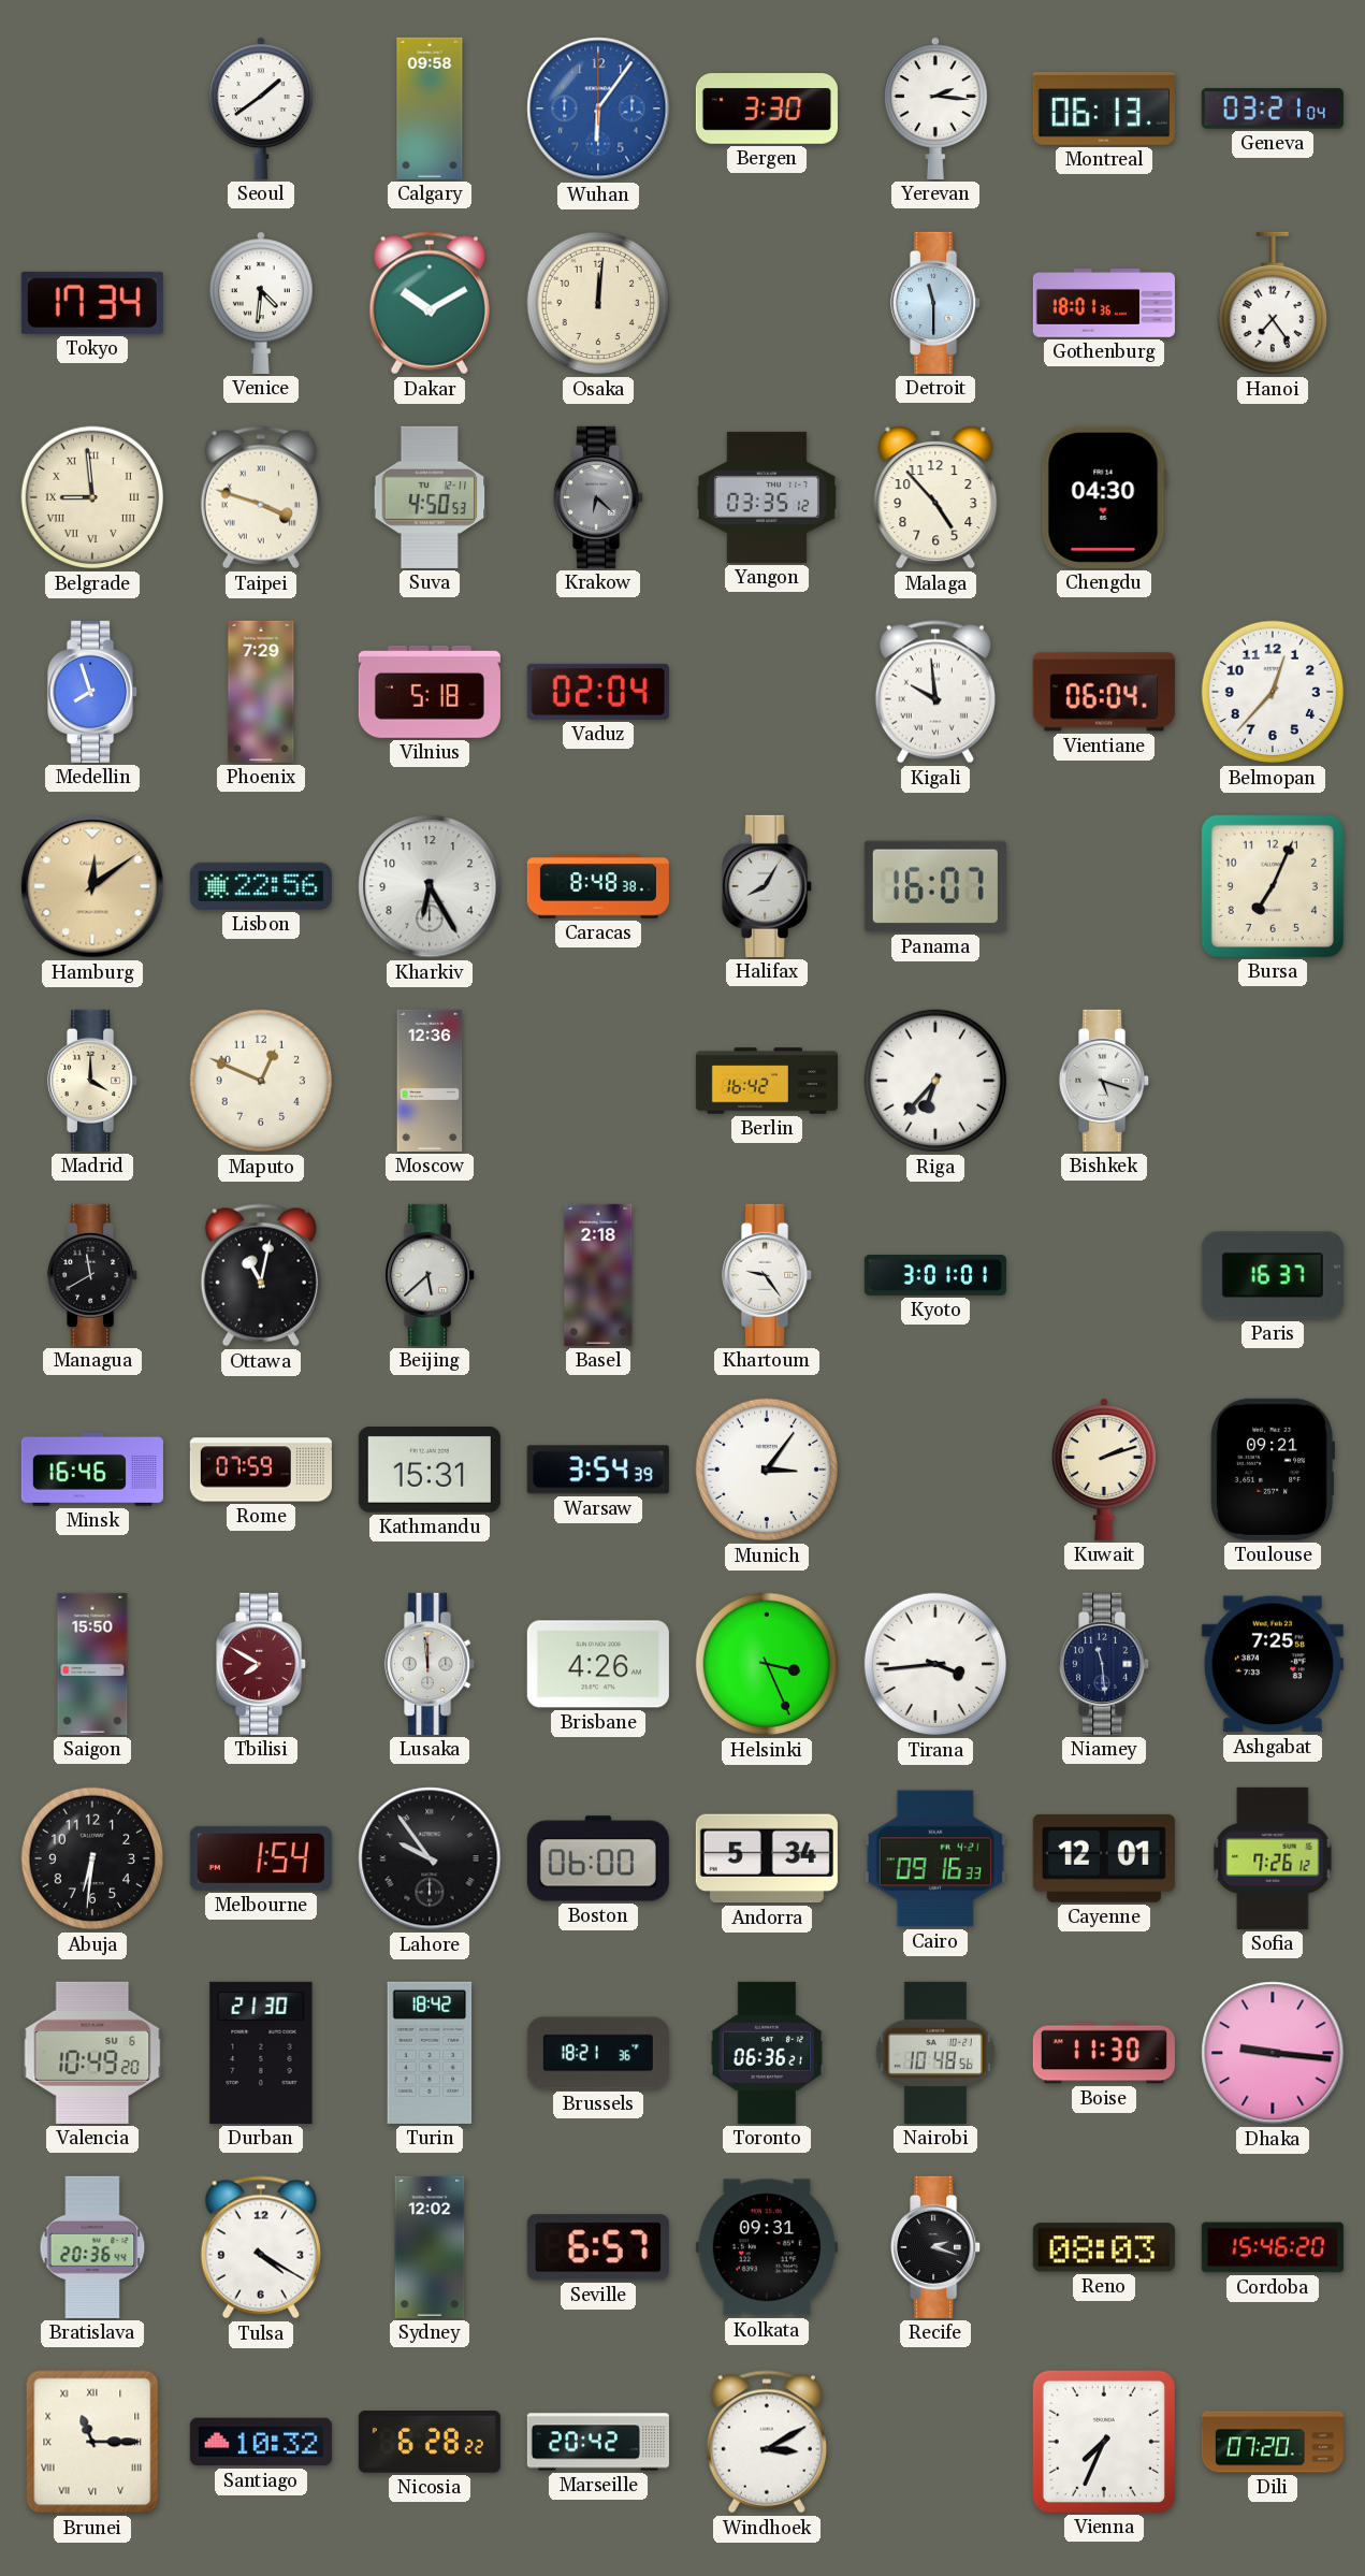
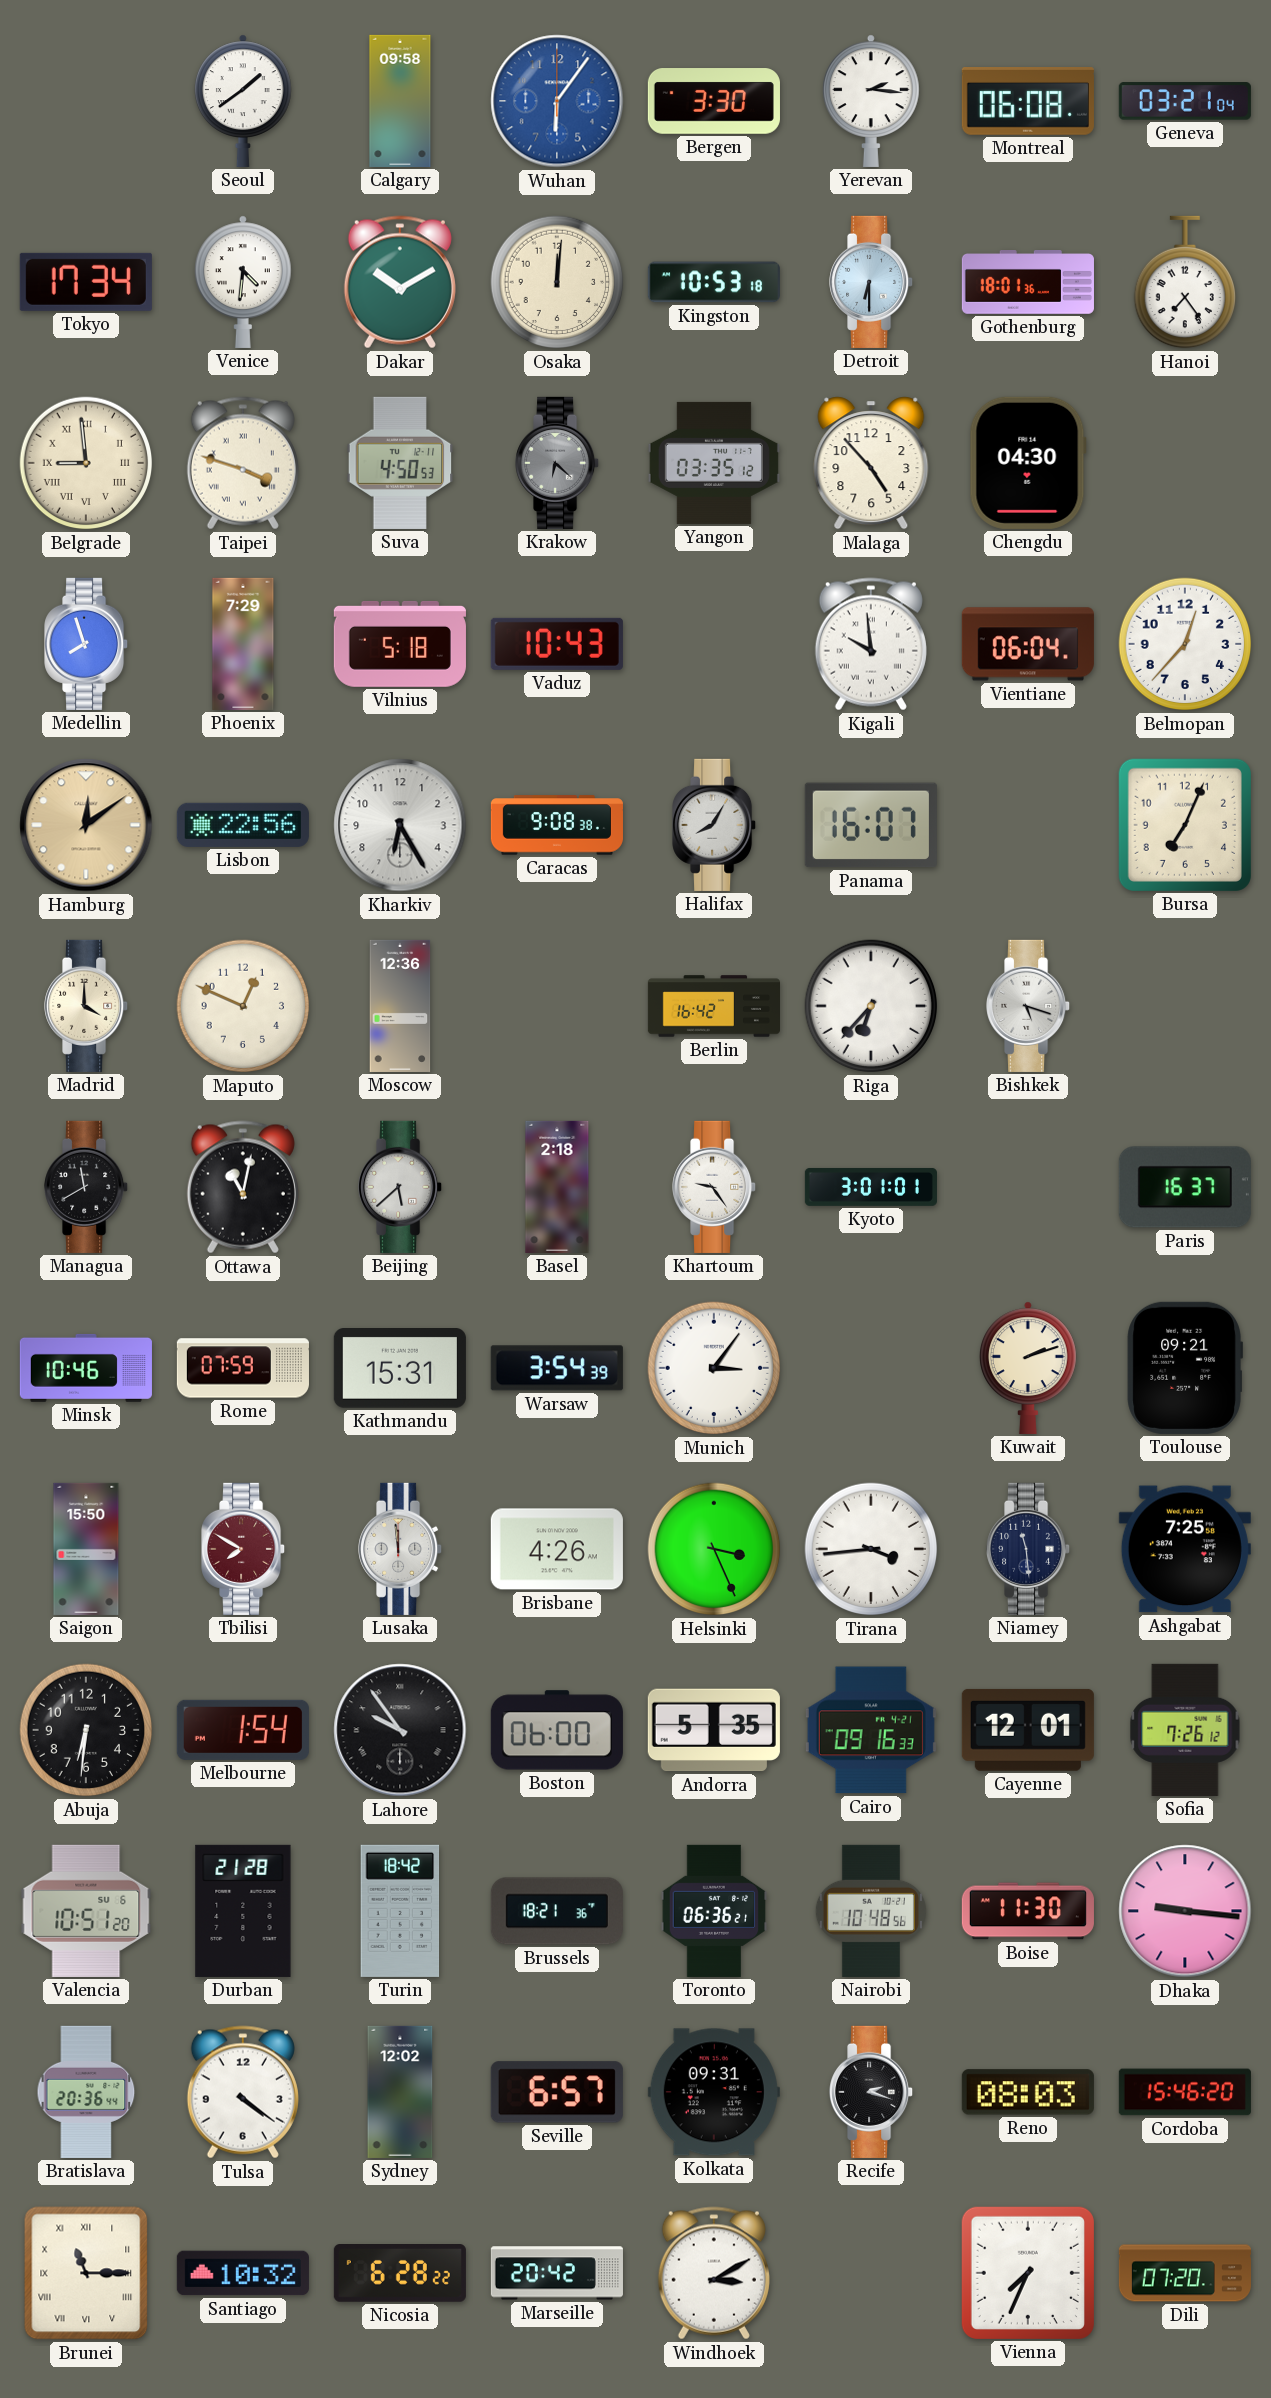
Montreal: 06:13 -> 06:08 (1028, 102)
Kingston: none -> 10:53 (714, 282)
Detroit: 11:30 -> 6:30 (872, 282)
Vaduz: 02:04 -> 10:43 (557, 644)
Caracas: 8:48 -> 9:08 (557, 825)
Minsk: 16:46 -> 10:46 (86, 1368)
Andorra: 5:34 -> 5:35 (714, 1730)
Valencia: 10:49 -> 10:51 (86, 1911)
Durban: 21:30 -> 21:28 (243, 1911)
Tulsa: 4:20 -> 4:21 (243, 2092)
